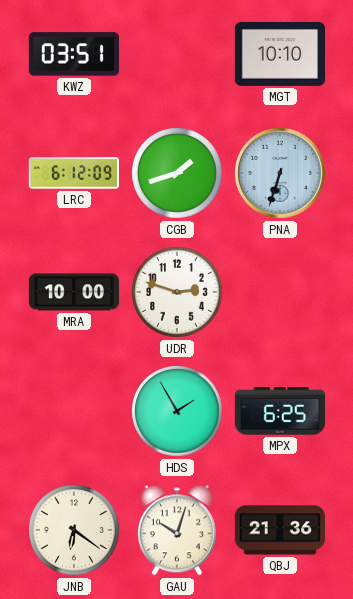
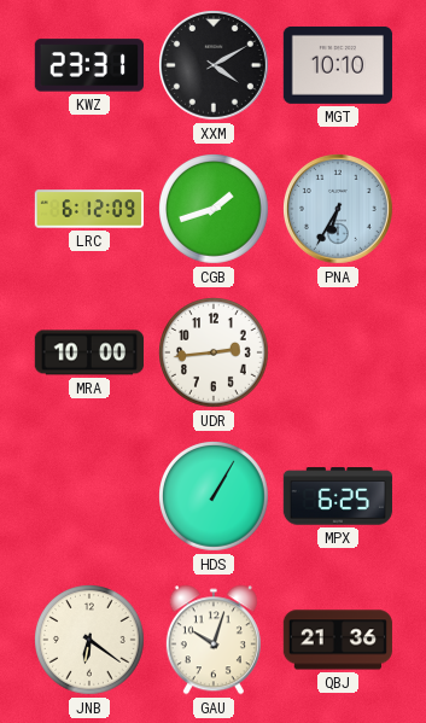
KWZ: 03:51 -> 23:31 (88, 65)
XXM: none -> 4:10 (215, 66)
PNA: 6:33 -> 6:35 (339, 210)
UDR: 2:48 -> 2:44 (215, 354)
HDS: 1:55 -> 1:05 (215, 497)
